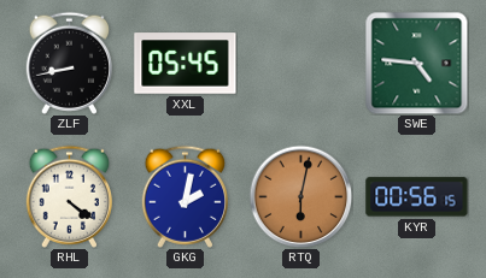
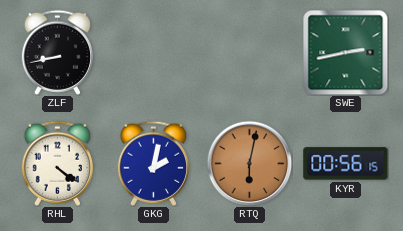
XXL: 05:45 -> none (186, 64)
SWE: 4:46 -> 2:43 (345, 52)
